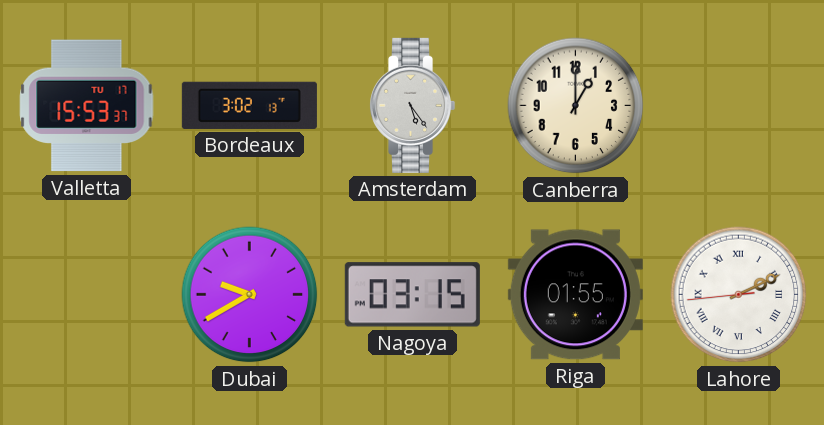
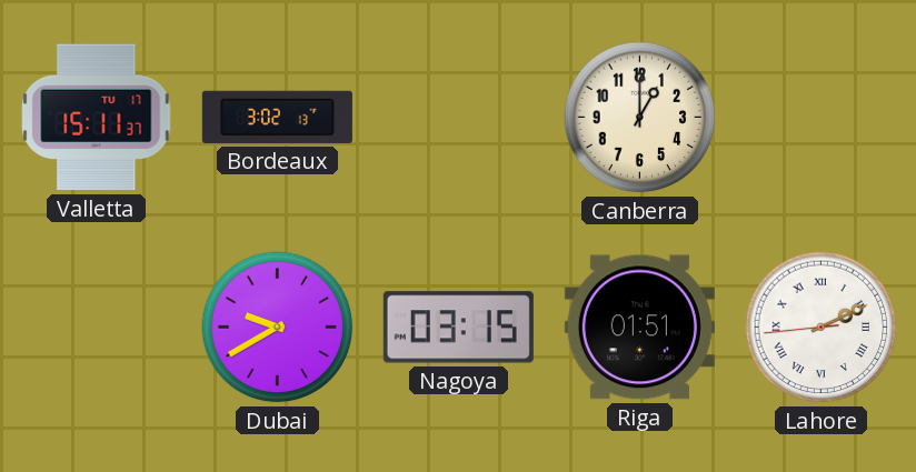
Valletta: 15:53 -> 15:11 (97, 118)
Amsterdam: 5:24 -> none (413, 105)
Riga: 01:55 -> 01:51 (639, 328)
